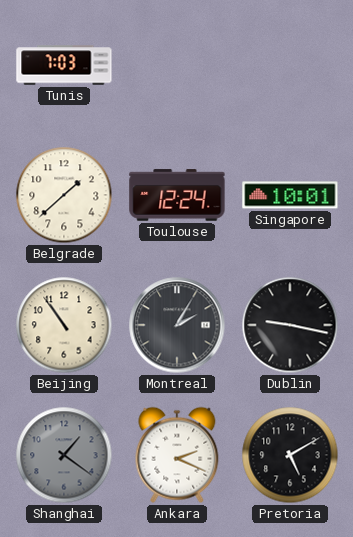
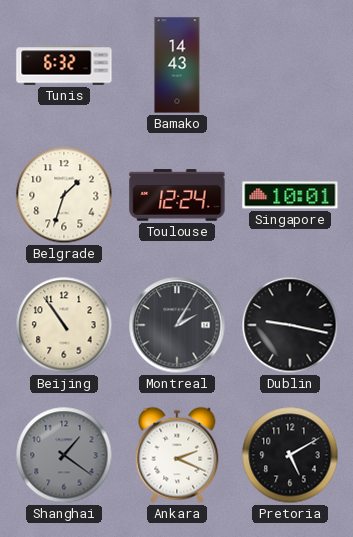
Tunis: 7:03 -> 6:32 (64, 65)
Bamako: none -> 14:43 (177, 65)
Belgrade: 1:38 -> 1:33 (64, 195)
